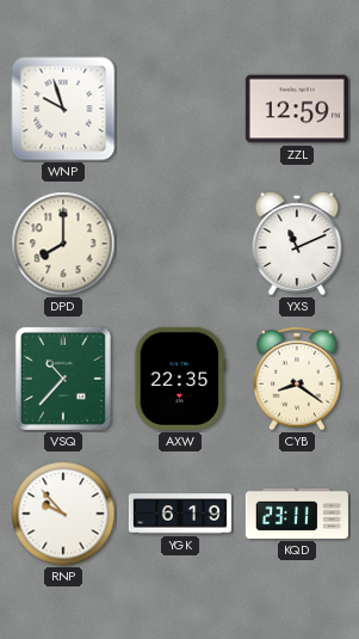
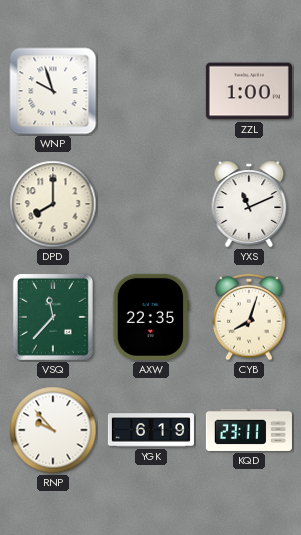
ZZL: 12:59 -> 1:00 (249, 91)
VSQ: 10:37 -> 11:37 (53, 317)
CYB: 8:21 -> 8:03 (249, 317)
